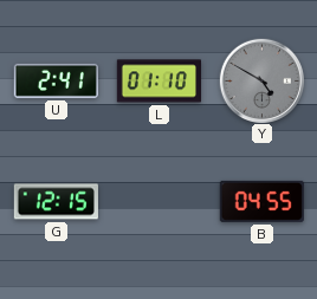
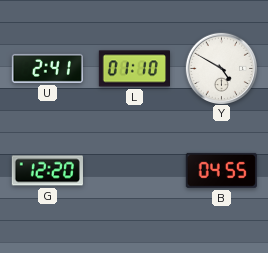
Y dial: grey -> white (221, 68)
G: 12:15 -> 12:20 (47, 171)
